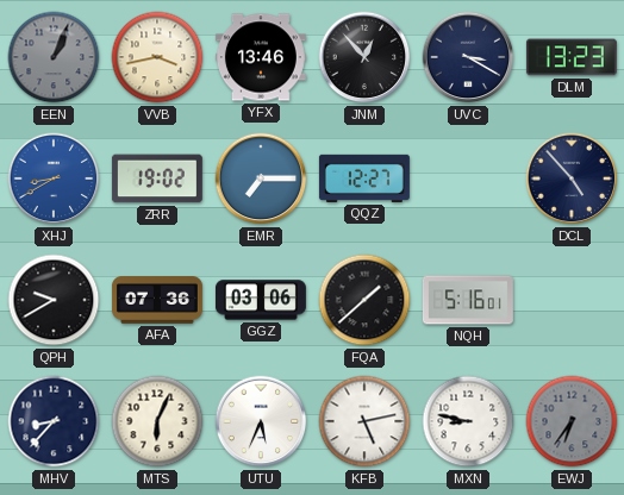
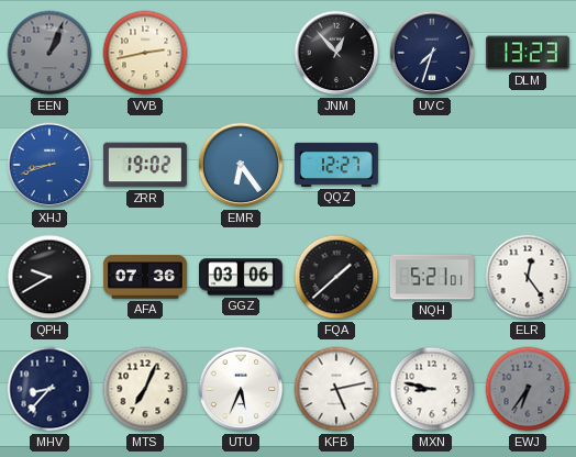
VVB: 3:43 -> 2:43 (145, 53)
YFX: 13:46 -> none (261, 57)
UVC: 3:20 -> 7:33 (432, 53)
XHJ: 8:40 -> 8:42 (49, 165)
EMR: 7:15 -> 6:24 (241, 165)
DCL: 4:53 -> none (572, 178)
NQH: 5:16 -> 5:21 (432, 277)
ELR: none -> 12:24 (528, 277)
MTS: 6:04 -> 7:04 (145, 389)
